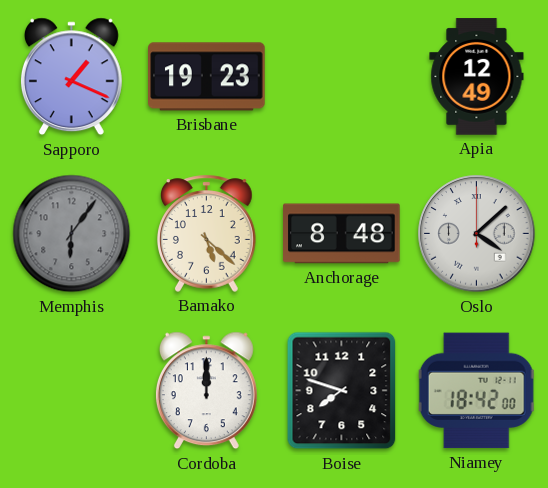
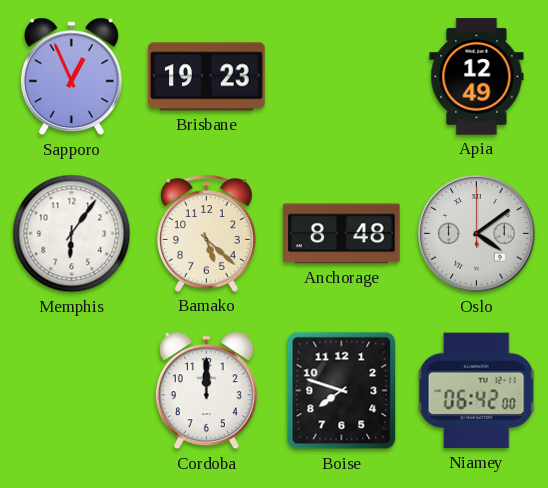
Sapporo: 1:19 -> 12:56 (71, 77)
Memphis dial: grey -> white (72, 234)
Oslo: 4:08 -> 4:09 (477, 234)
Niamey: 18:42 -> 06:42 (477, 391)
